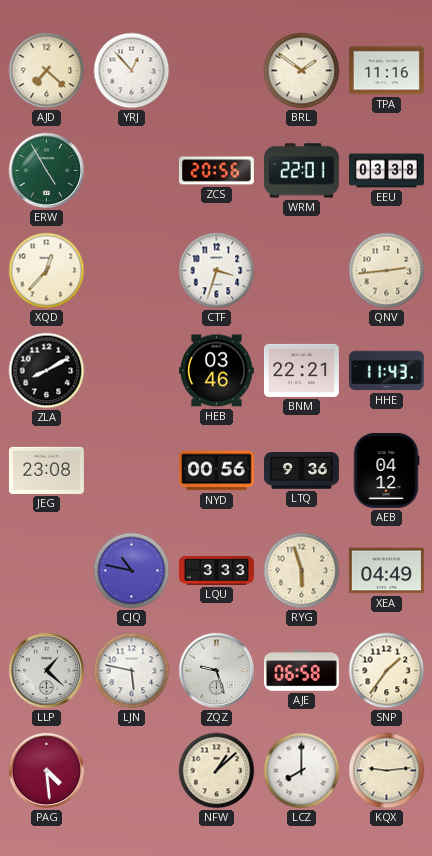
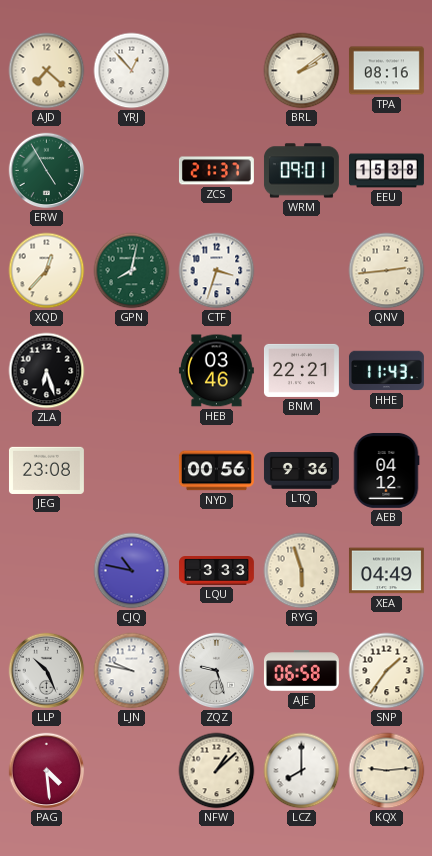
BRL: 1:51 -> 2:09 (302, 71)
TPA: 11:16 -> 08:16 (386, 71)
ZCS: 20:56 -> 21:37 (216, 171)
WRM: 22:01 -> 09:01 (301, 171)
EEU: 03:38 -> 15:38 (387, 171)
GPN: none -> 8:02 (132, 271)
ZLA: 8:10 -> 6:27 (47, 371)
LLP: 1:22 -> 10:26 (47, 671)
LJN: 5:47 -> 9:47 (132, 671)
